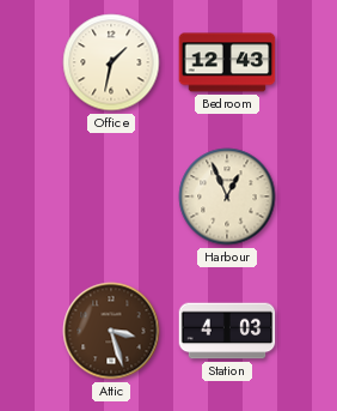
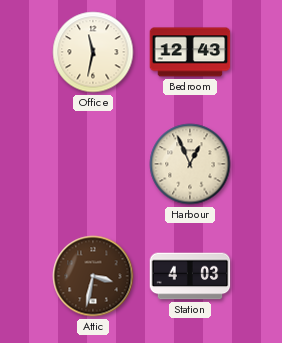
Office: 1:32 -> 11:32 (93, 52)
Attic: 3:27 -> 3:32 (93, 276)
